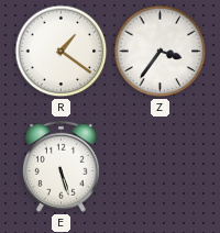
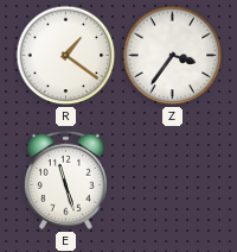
E: 5:27 -> 11:27 (65, 179)
